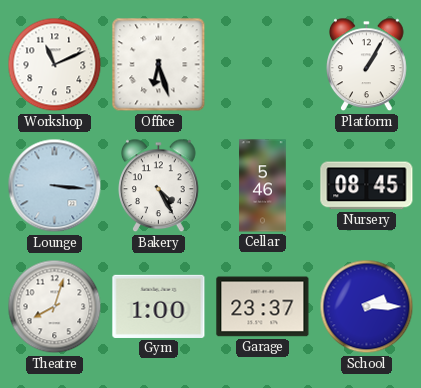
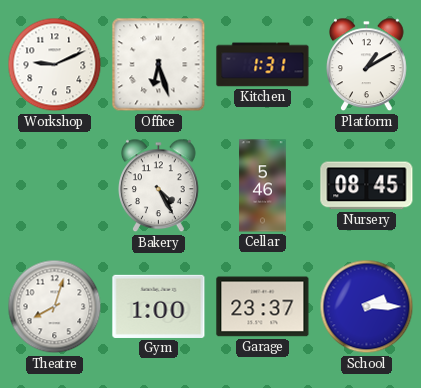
Workshop: 11:11 -> 9:11 (55, 65)
Kitchen: none -> 1:31 (263, 65)
Platform: 1:05 -> 1:10 (367, 65)
Lounge: 3:16 -> none (55, 186)
